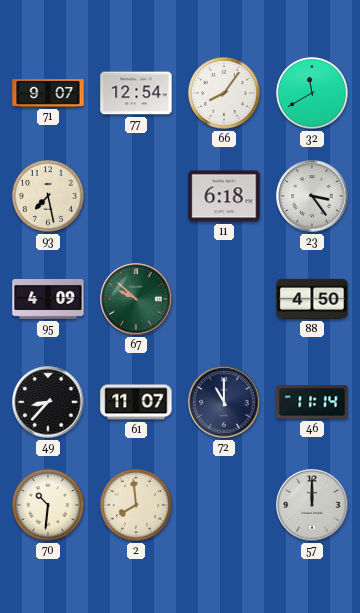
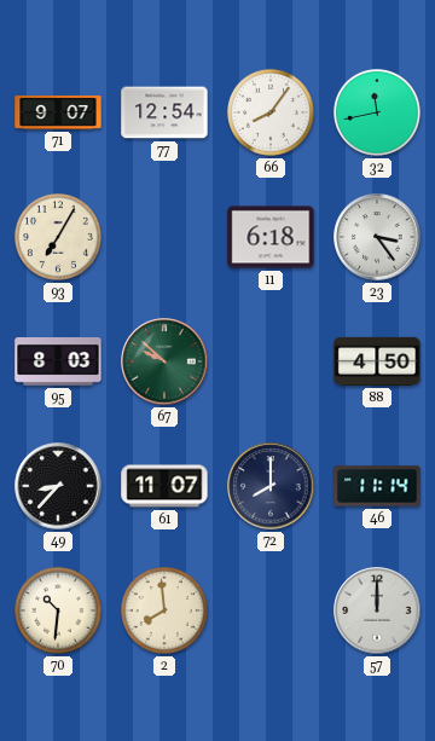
32: 11:40 -> 11:43 (377, 112)
93: 7:28 -> 7:05 (58, 237)
95: 4:09 -> 8:03 (58, 363)
72: 11:00 -> 8:00 (271, 486)
